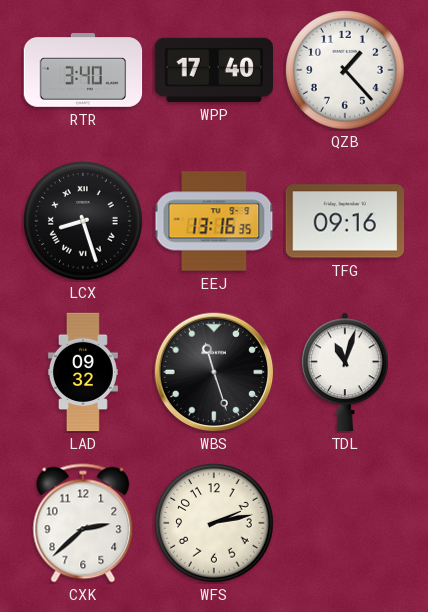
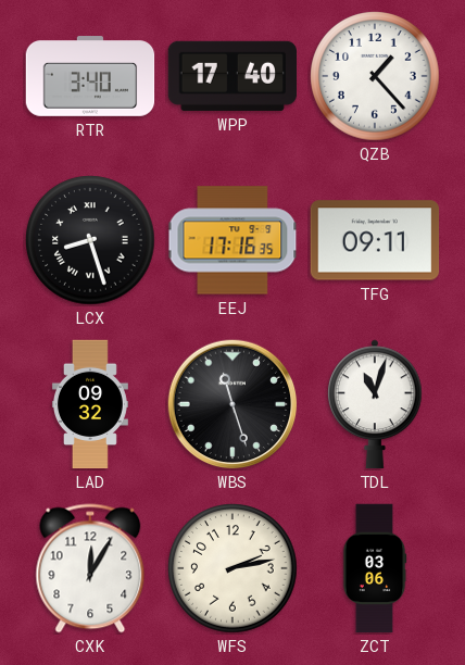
EEJ: 13:16 -> 17:16 (232, 240)
TFG: 09:16 -> 09:11 (375, 240)
CXK: 2:38 -> 12:05 (90, 568)
ZCT: none -> 03:06 (375, 568)
